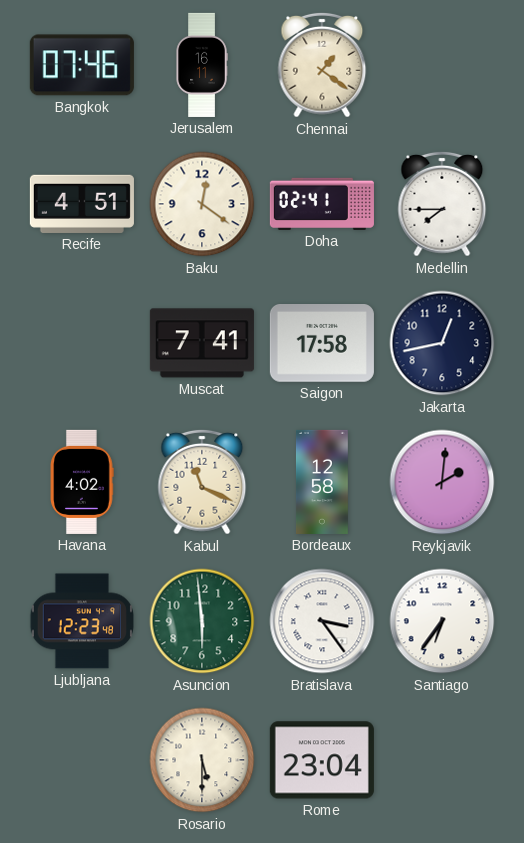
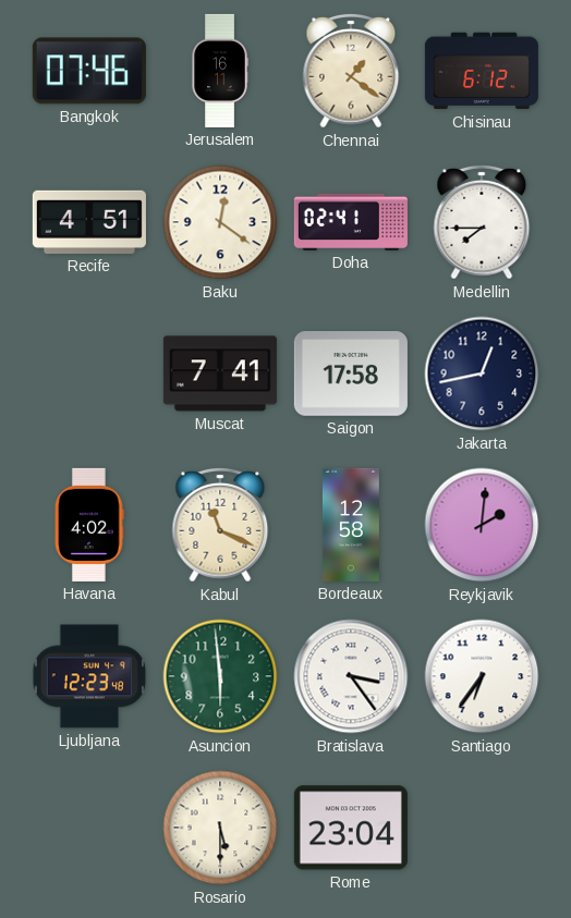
Chisinau: none -> 6:12 (482, 71)
